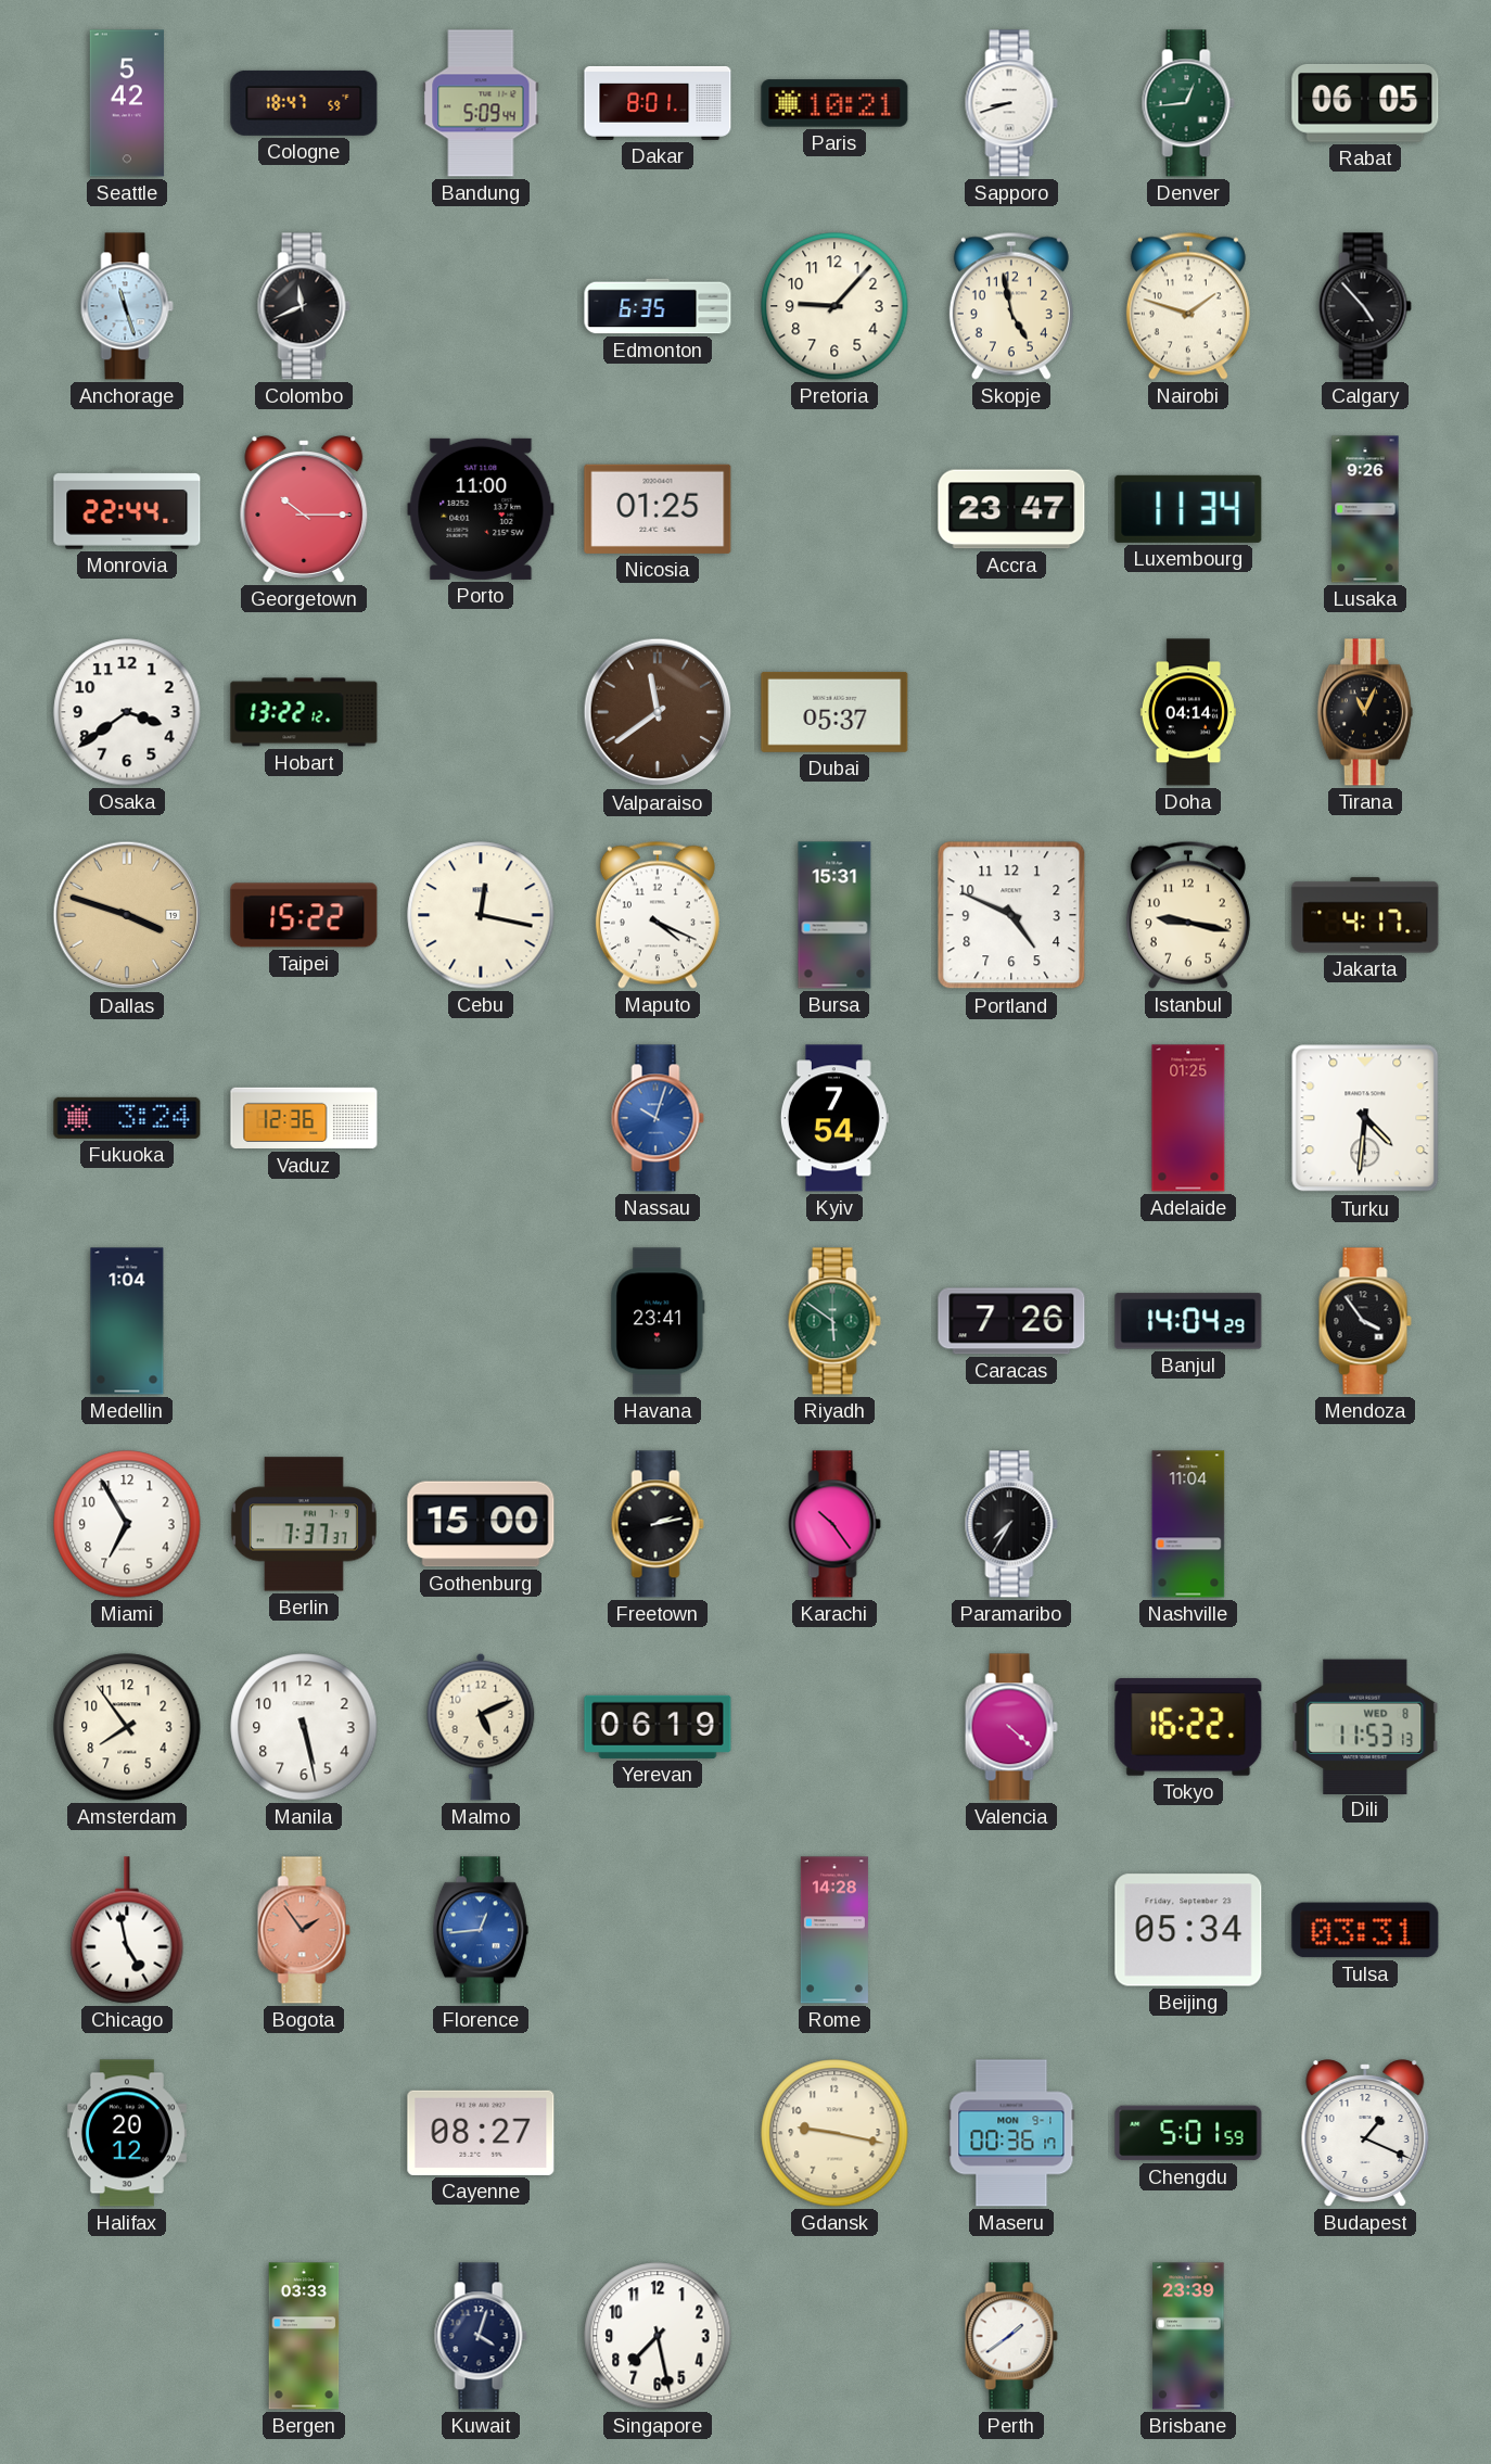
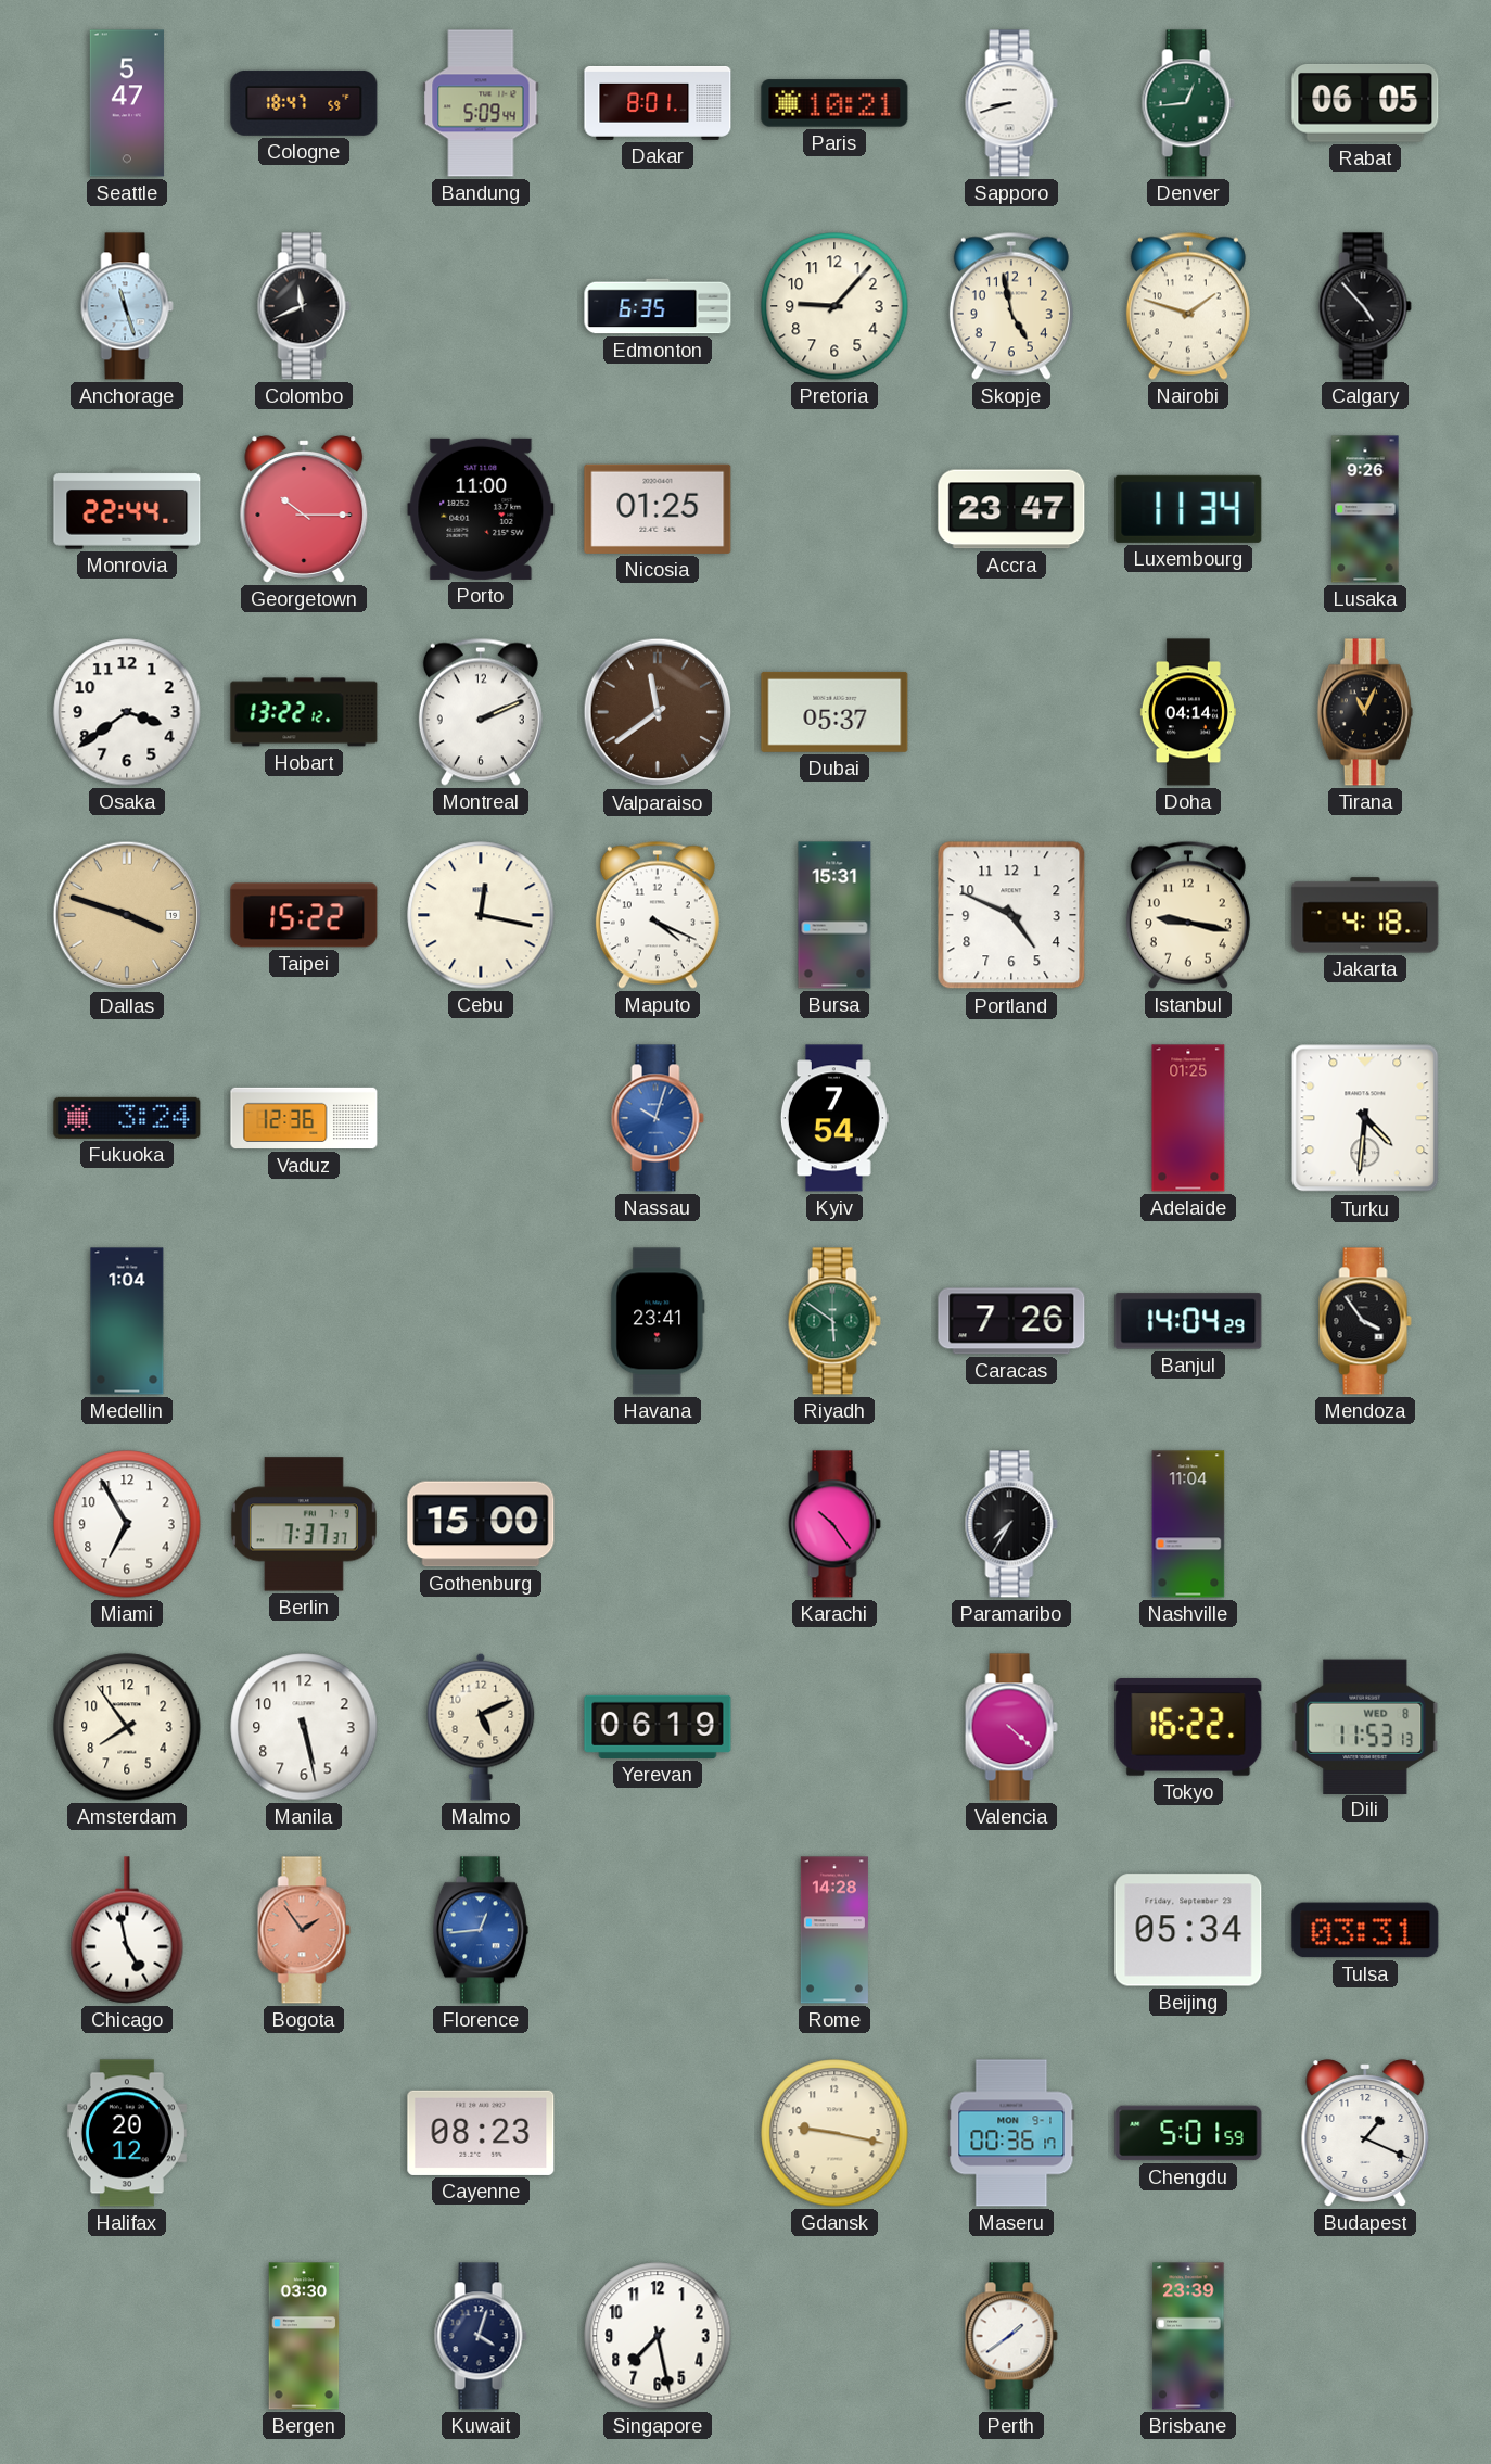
Seattle: 5:42 -> 5:47 (127, 103)
Montreal: none -> 2:11 (481, 712)
Jakarta: 4:17 -> 4:18 (1365, 915)
Freetown: 2:13 -> none (658, 1524)
Cayenne: 08:27 -> 08:23 (481, 2133)
Bergen: 03:33 -> 03:30 (304, 2336)
